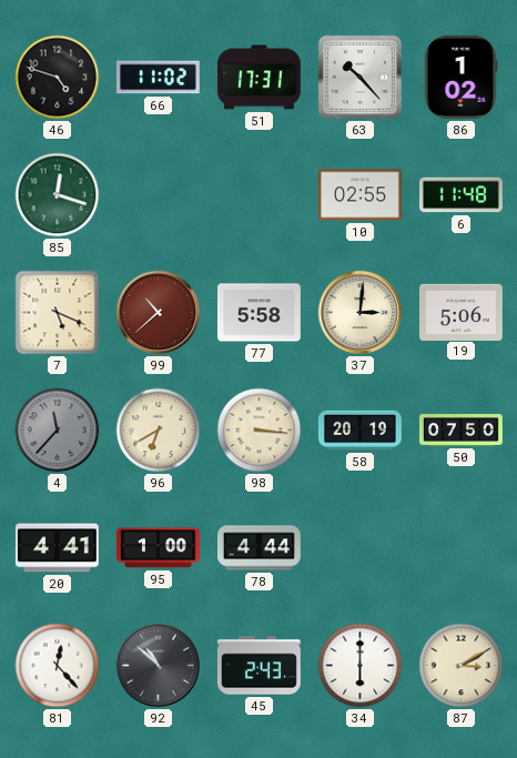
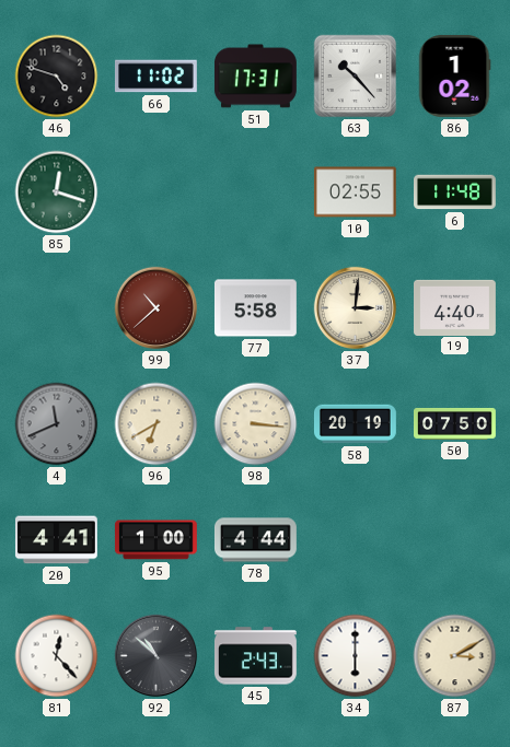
7: 5:19 -> none (58, 313)
19: 5:06 -> 4:40 (455, 307)
4: 11:37 -> 11:41 (57, 424)
